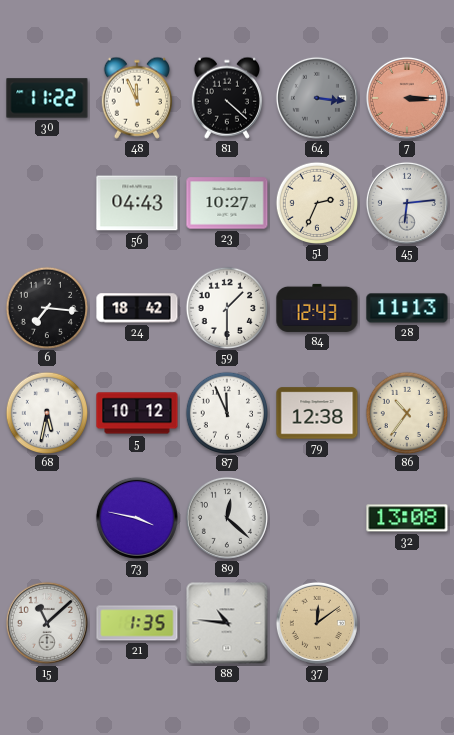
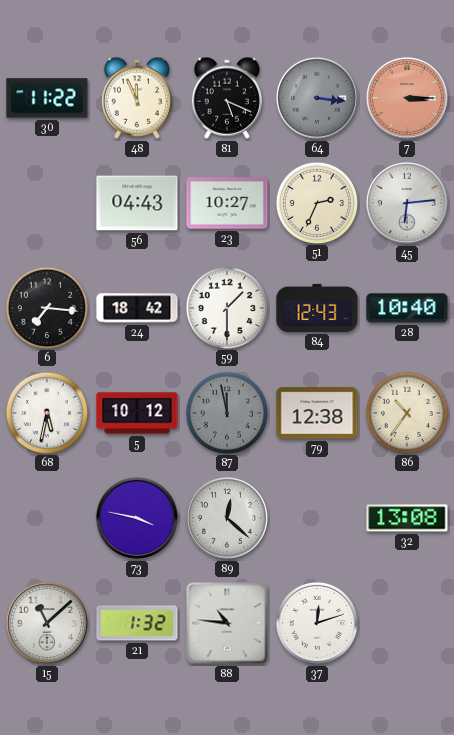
81: 4:22 -> 5:19 (227, 98)
28: 11:13 -> 10:40 (407, 308)
87: 11:56 -> 11:58 (226, 412)
87 dial: white -> grey (226, 412)
21: 1:35 -> 1:32 (137, 623)
37: 12:09 -> 12:12 (317, 623)
37 dial: champagne -> white (317, 623)
